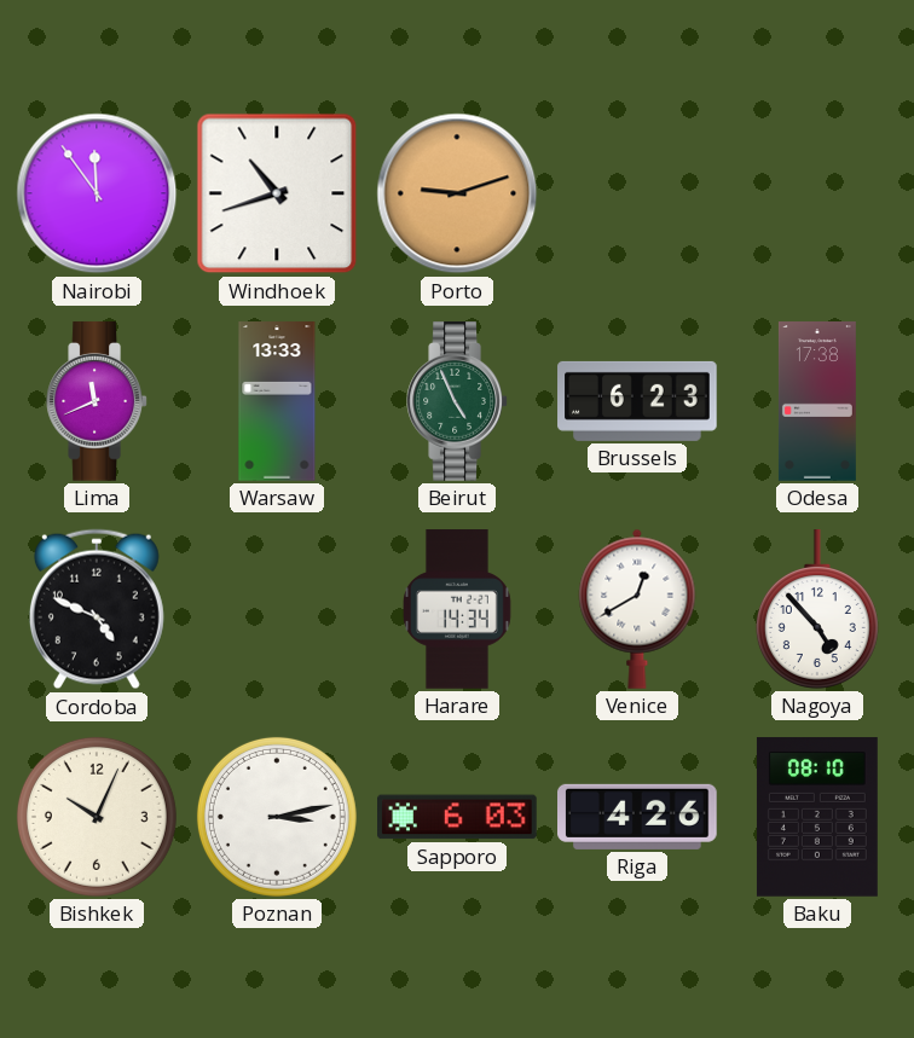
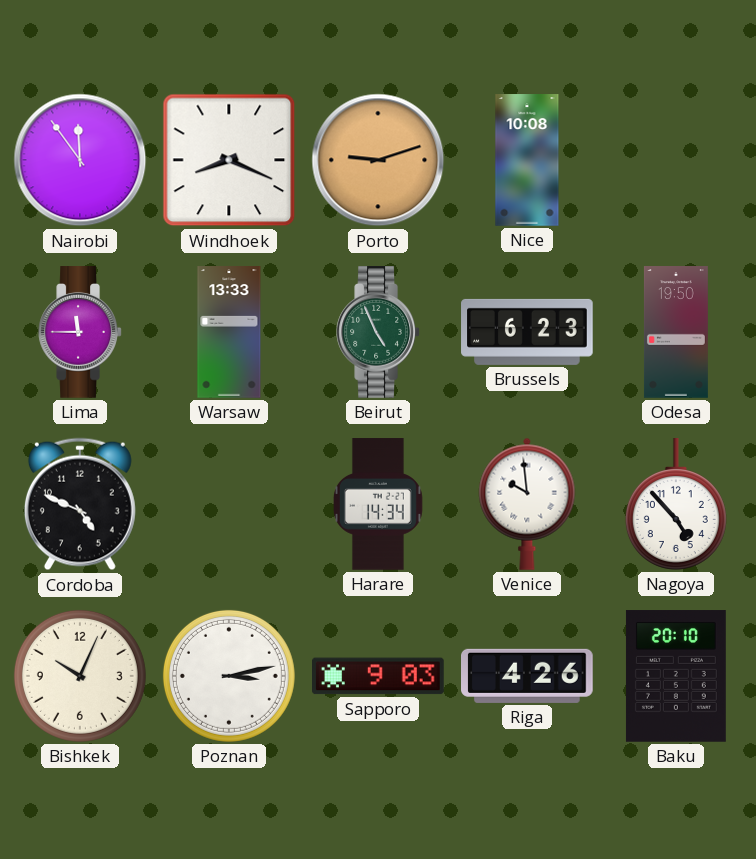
Windhoek: 10:42 -> 8:19 (229, 160)
Nice: none -> 10:08 (527, 160)
Lima: 11:41 -> 11:45 (80, 332)
Odesa: 17:38 -> 19:50 (676, 332)
Venice: 12:40 -> 9:59 (527, 504)
Sapporo: 6:03 -> 9:03 (379, 676)
Baku: 08:10 -> 20:10 (676, 676)
